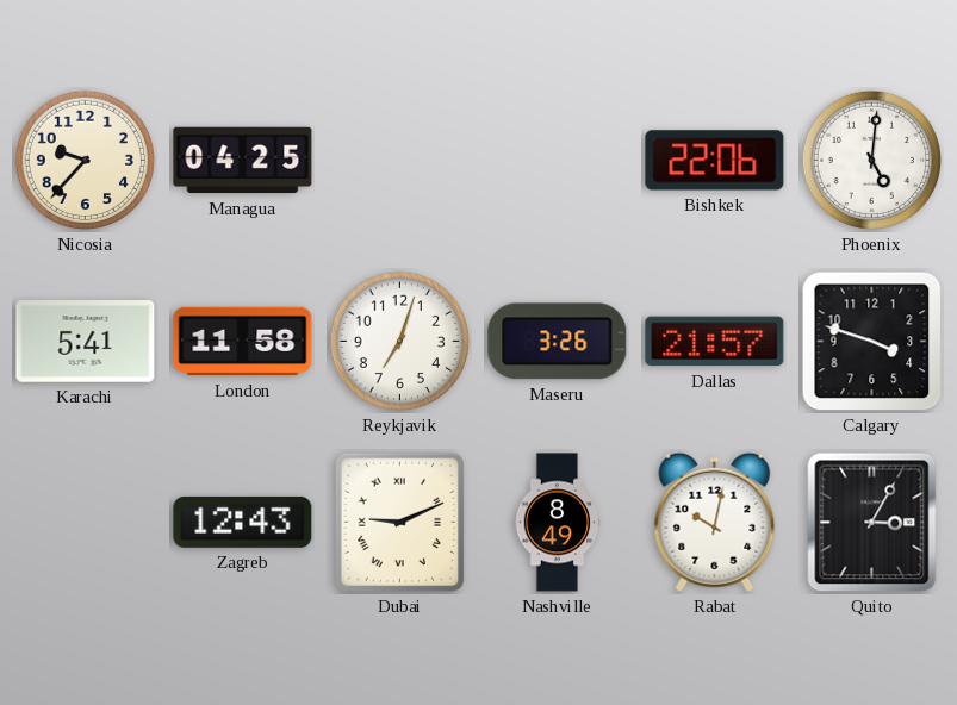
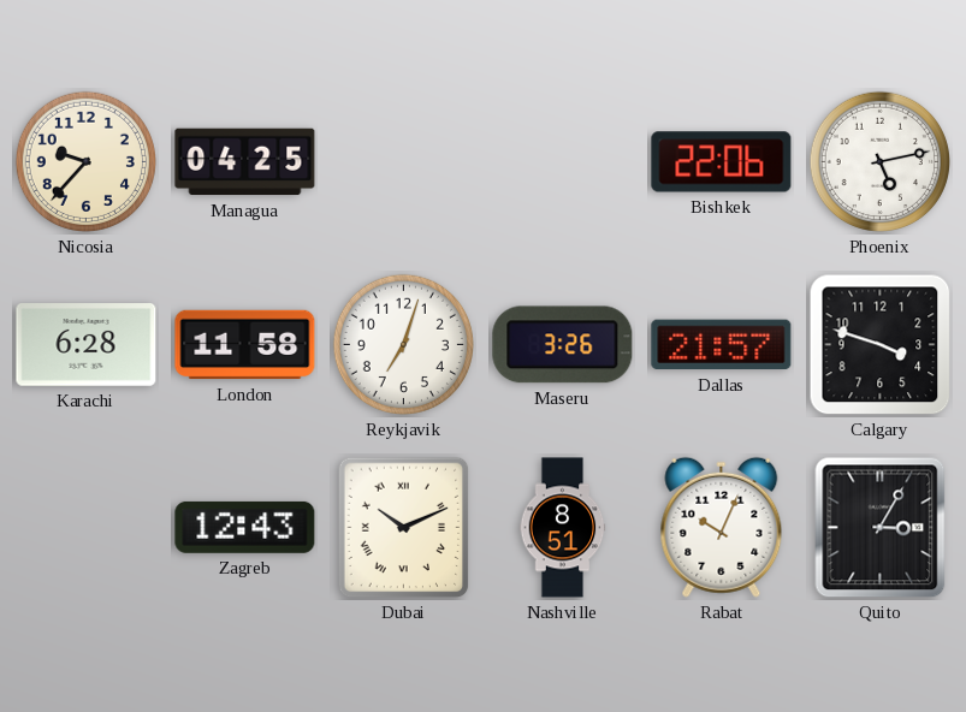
Phoenix: 5:01 -> 5:13 (879, 161)
Karachi: 5:41 -> 6:28 (87, 345)
Dubai: 9:11 -> 10:11 (404, 528)
Nashville: 8:49 -> 8:51 (563, 528)
Rabat: 10:02 -> 10:04 (722, 527)
